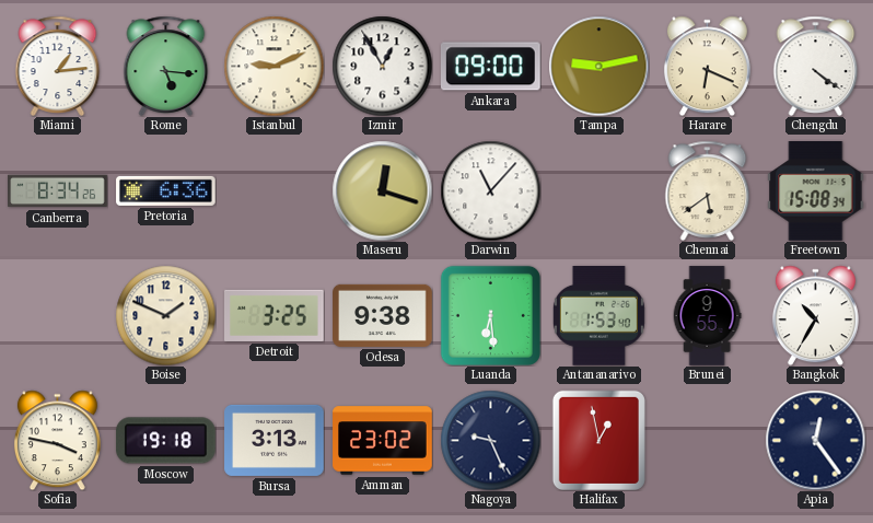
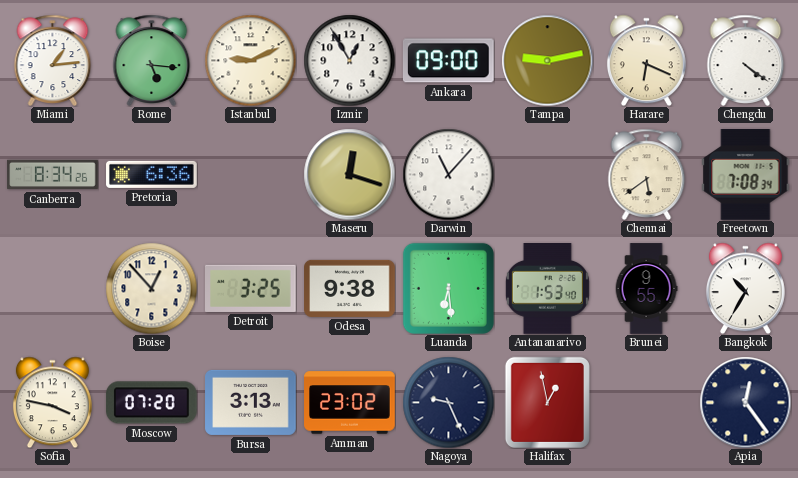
Freetown: 15:08 -> 7:08 (746, 175)
Boise: 1:49 -> 12:53 (151, 288)
Moscow: 19:18 -> 07:20 (151, 403)
